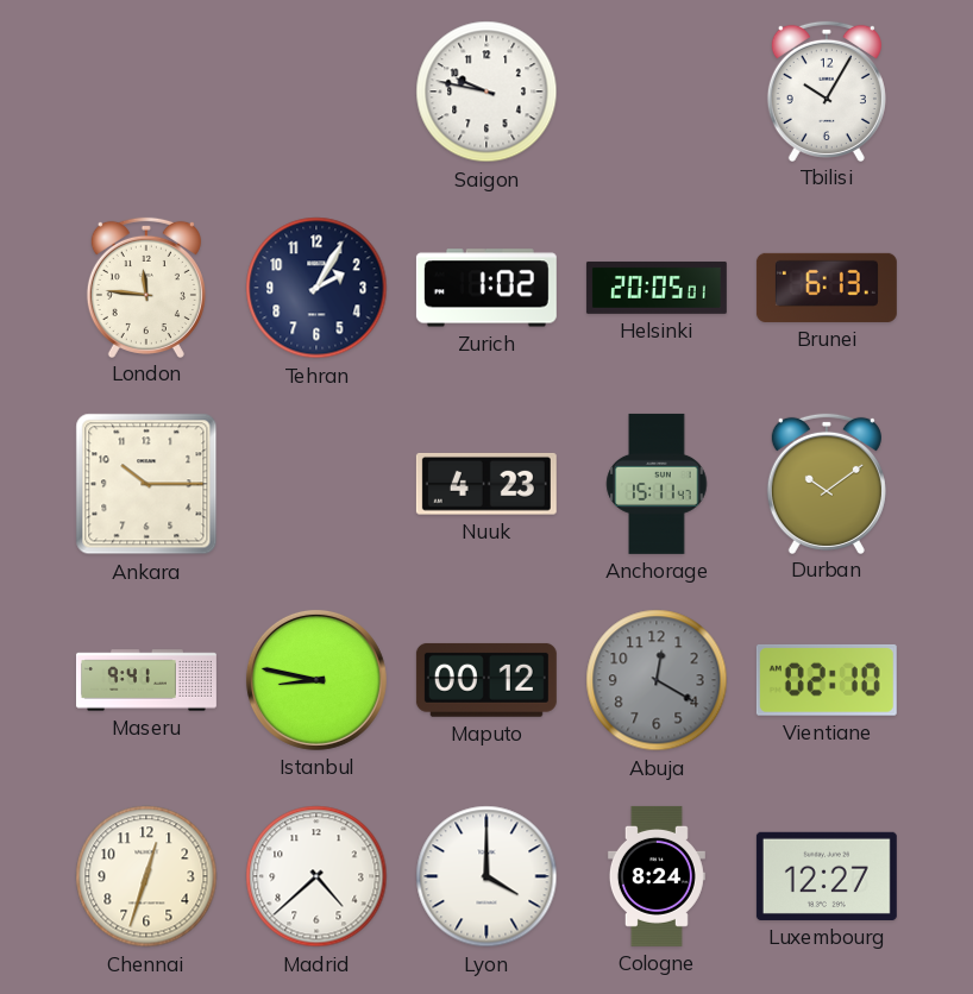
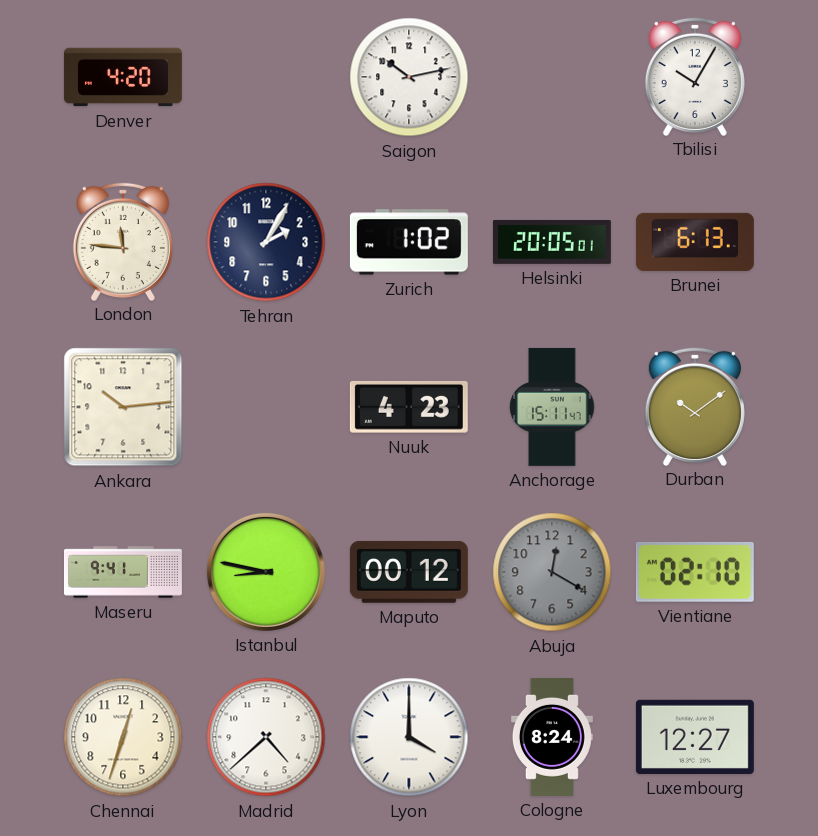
Denver: none -> 4:20 (123, 77)
Saigon: 9:47 -> 10:13 (409, 77)
Ankara: 10:15 -> 10:14 (123, 407)
